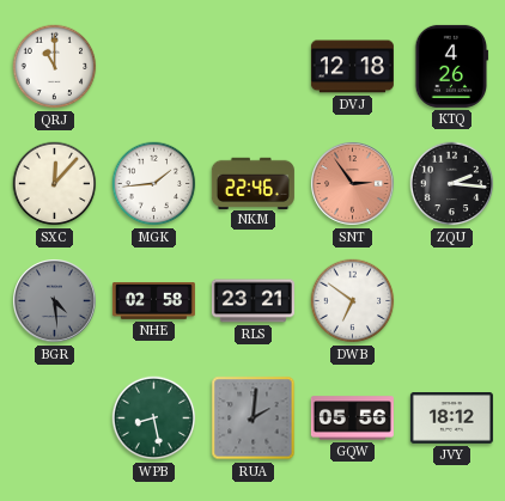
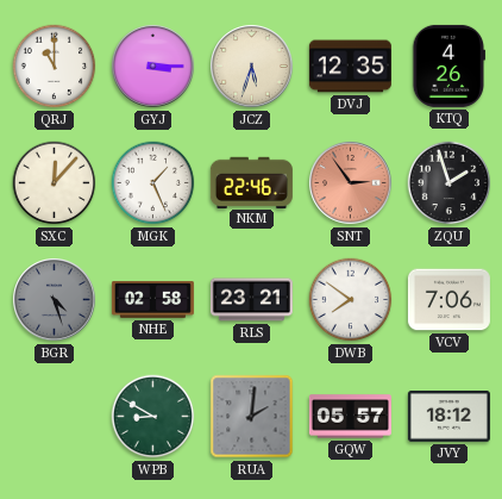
GYJ: none -> 3:15 (153, 67)
JCZ: none -> 5:33 (252, 67)
DVJ: 12:18 -> 12:35 (350, 67)
MGK: 1:44 -> 1:26 (153, 183)
ZQU: 2:16 -> 1:57 (450, 183)
BGR: 4:29 -> 4:27 (55, 300)
DWB: 6:51 -> 7:51 (351, 300)
VCV: none -> 7:06 (448, 300)
WPB: 8:28 -> 8:50 (153, 417)
GQW: 05:56 -> 05:57 (350, 417)
